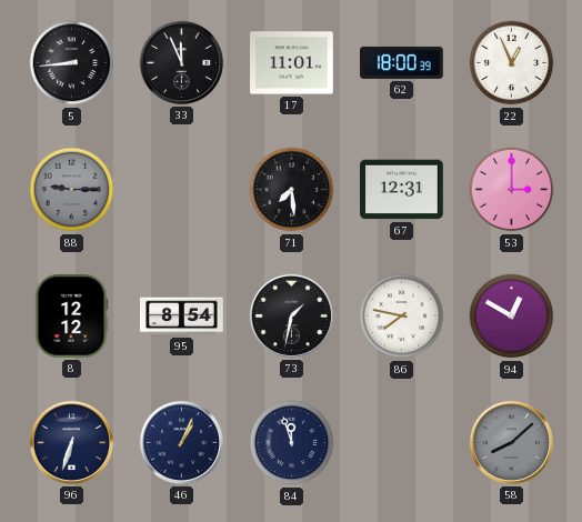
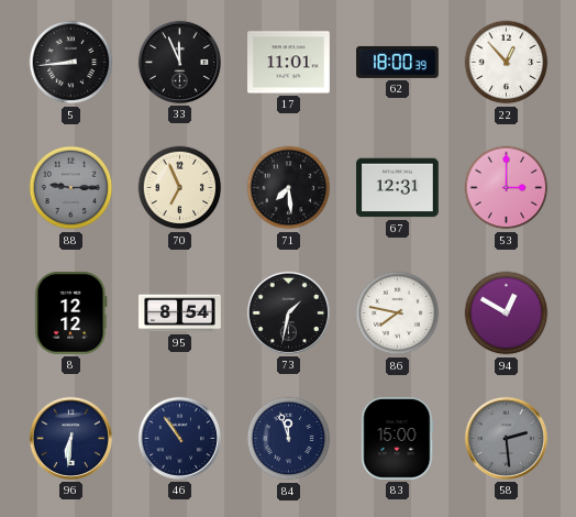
22: 12:56 -> 12:53 (507, 63)
70: none -> 6:56 (180, 188)
96: 6:33 -> 6:31 (70, 438)
46: 1:04 -> 10:54 (179, 438)
83: none -> 15:00 (398, 439)
58: 8:08 -> 2:29 (506, 438)
